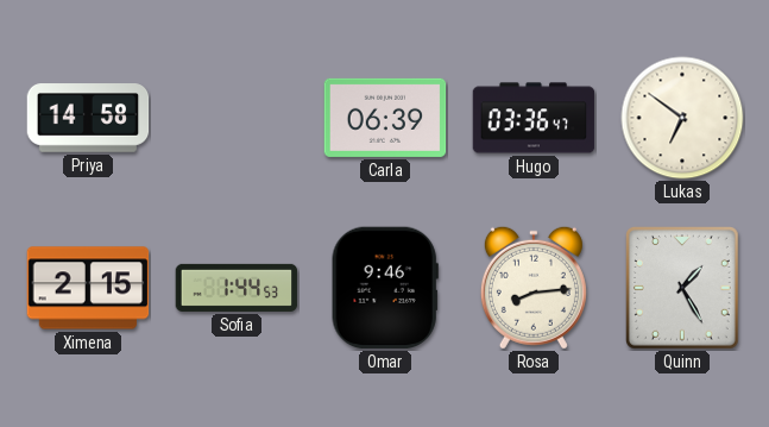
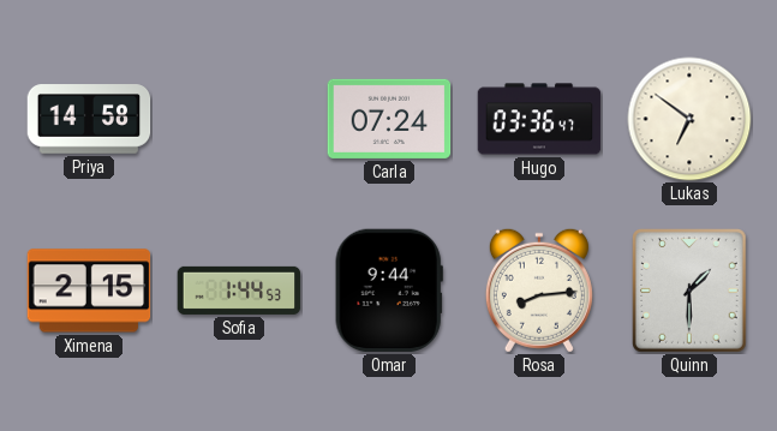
Carla: 06:39 -> 07:24 (389, 119)
Omar: 9:46 -> 9:44 (389, 291)
Quinn: 1:25 -> 1:30 (691, 292)
